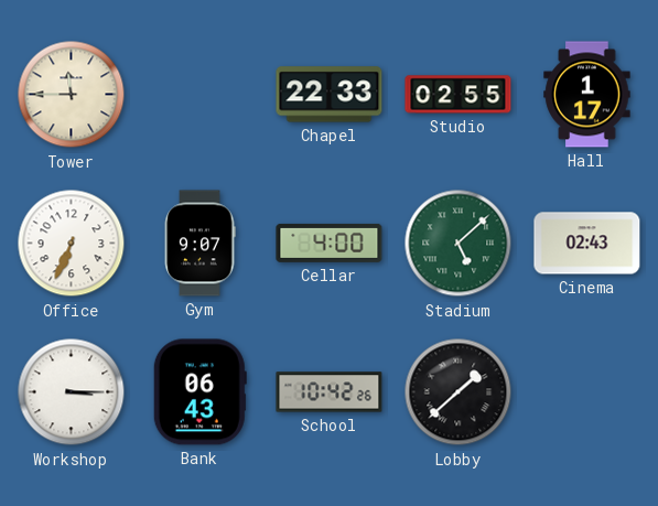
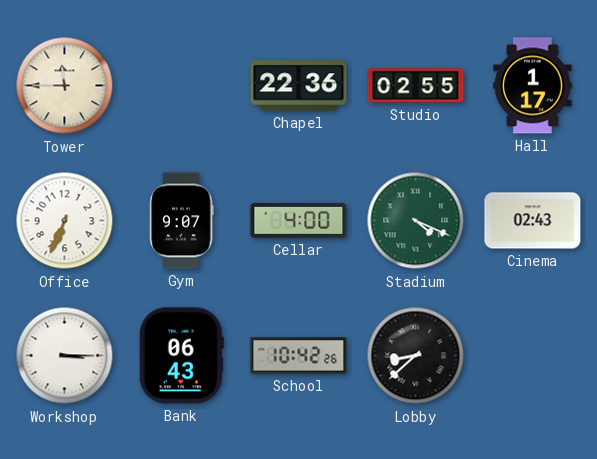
Chapel: 22:33 -> 22:36 (299, 86)
Stadium: 5:08 -> 4:19 (416, 221)
Lobby: 1:38 -> 8:38 (416, 356)
